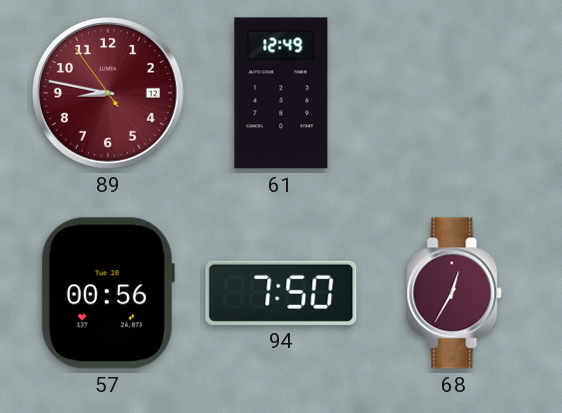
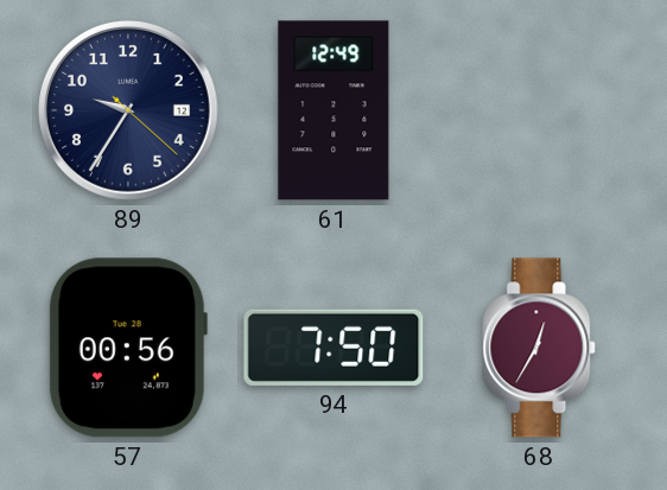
89: 8:46 -> 9:35 (129, 112)
89 dial: burgundy -> navy (129, 112)
